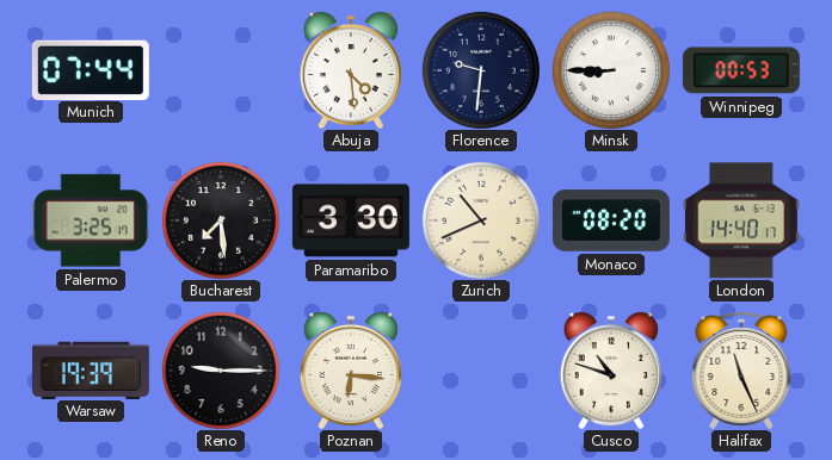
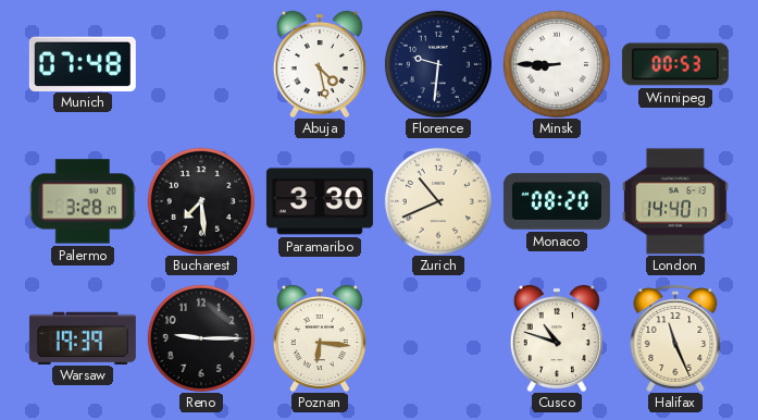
Munich: 07:44 -> 07:48 (83, 63)
Abuja: 4:29 -> 4:28 (320, 64)
Palermo: 3:25 -> 3:28 (83, 201)
